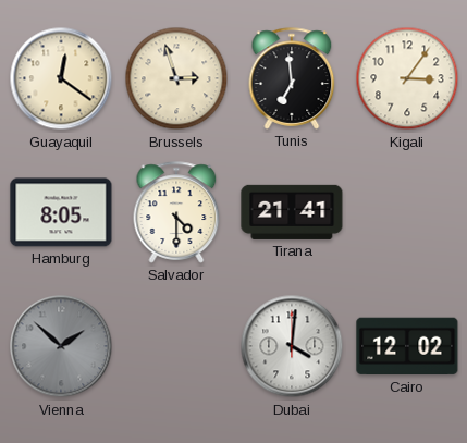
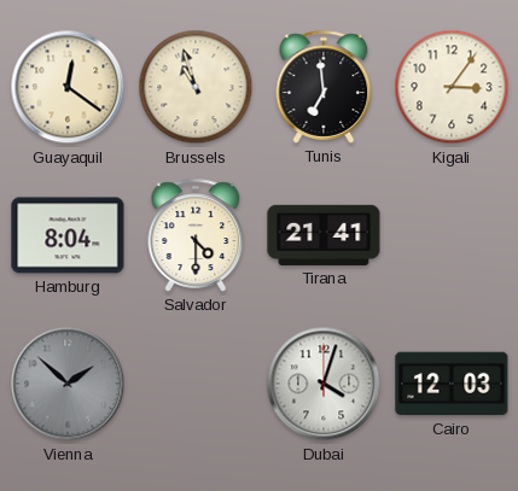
Brussels: 2:57 -> 10:57 (196, 87)
Hamburg: 8:05 -> 8:04 (68, 235)
Dubai: 4:01 -> 4:03 (324, 384)
Cairo: 12:02 -> 12:03 (452, 384)
